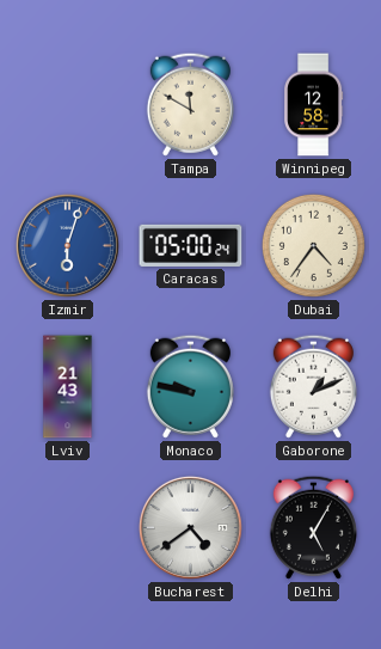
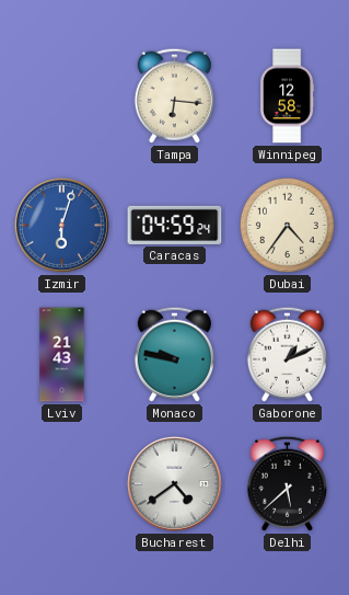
Tampa: 11:50 -> 6:16 (174, 95)
Caracas: 05:00 -> 04:59 (175, 225)
Delhi: 5:05 -> 5:38 (287, 483)
